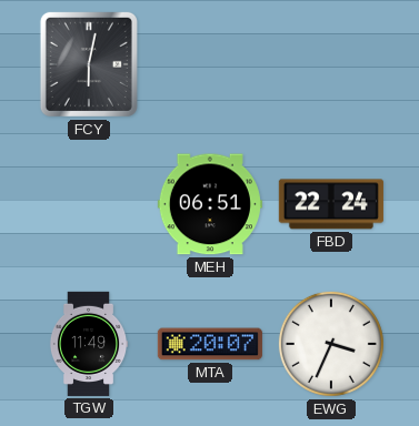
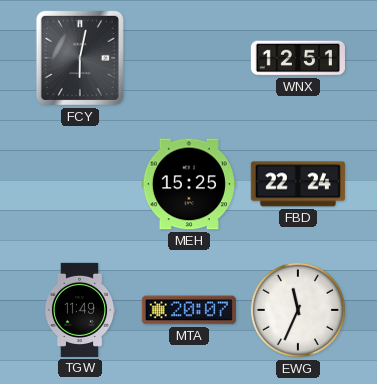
WNX: none -> 12:51 (298, 58)
MEH: 06:51 -> 15:25 (189, 184)
EWG: 3:34 -> 11:34 (298, 310)
